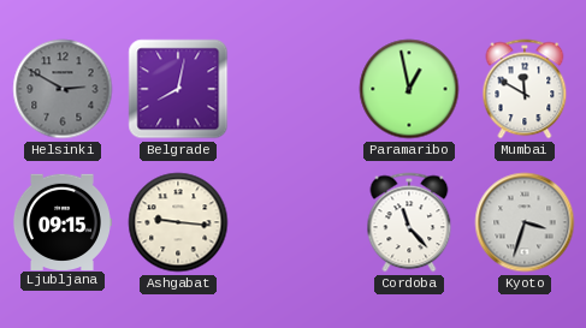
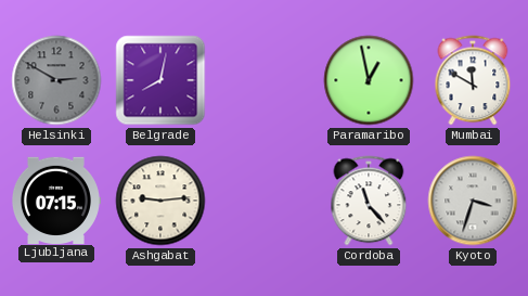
Ljubljana: 09:15 -> 07:15 (55, 200)
Ashgabat: 9:16 -> 9:14 (160, 201)
